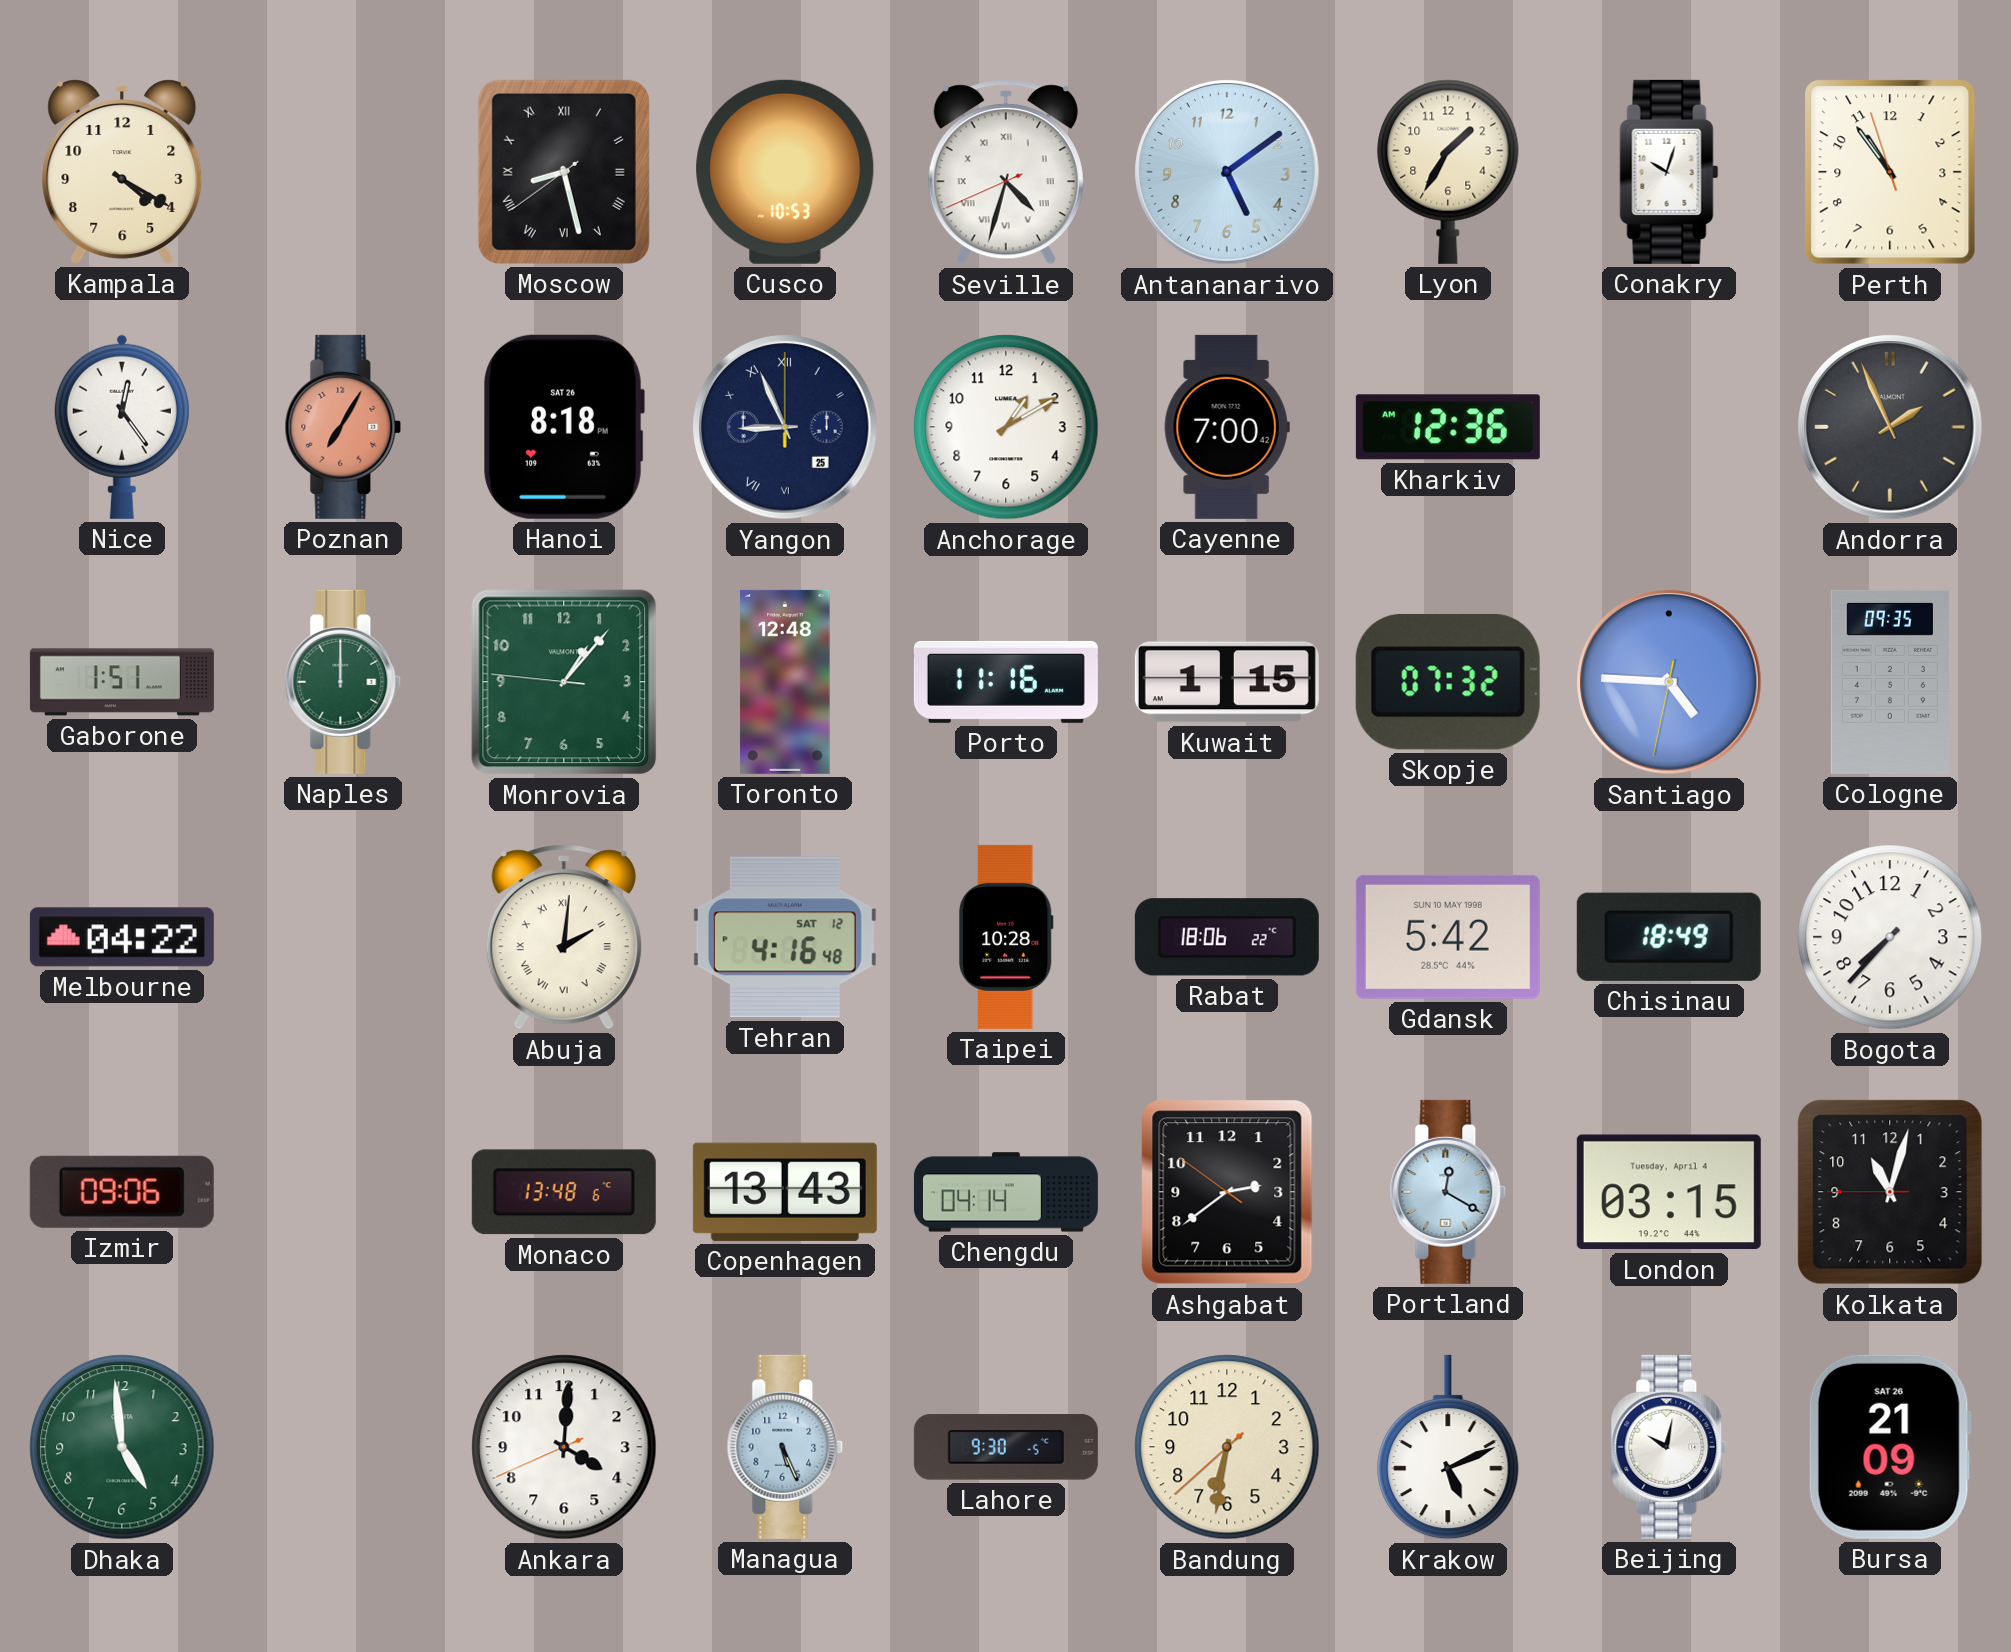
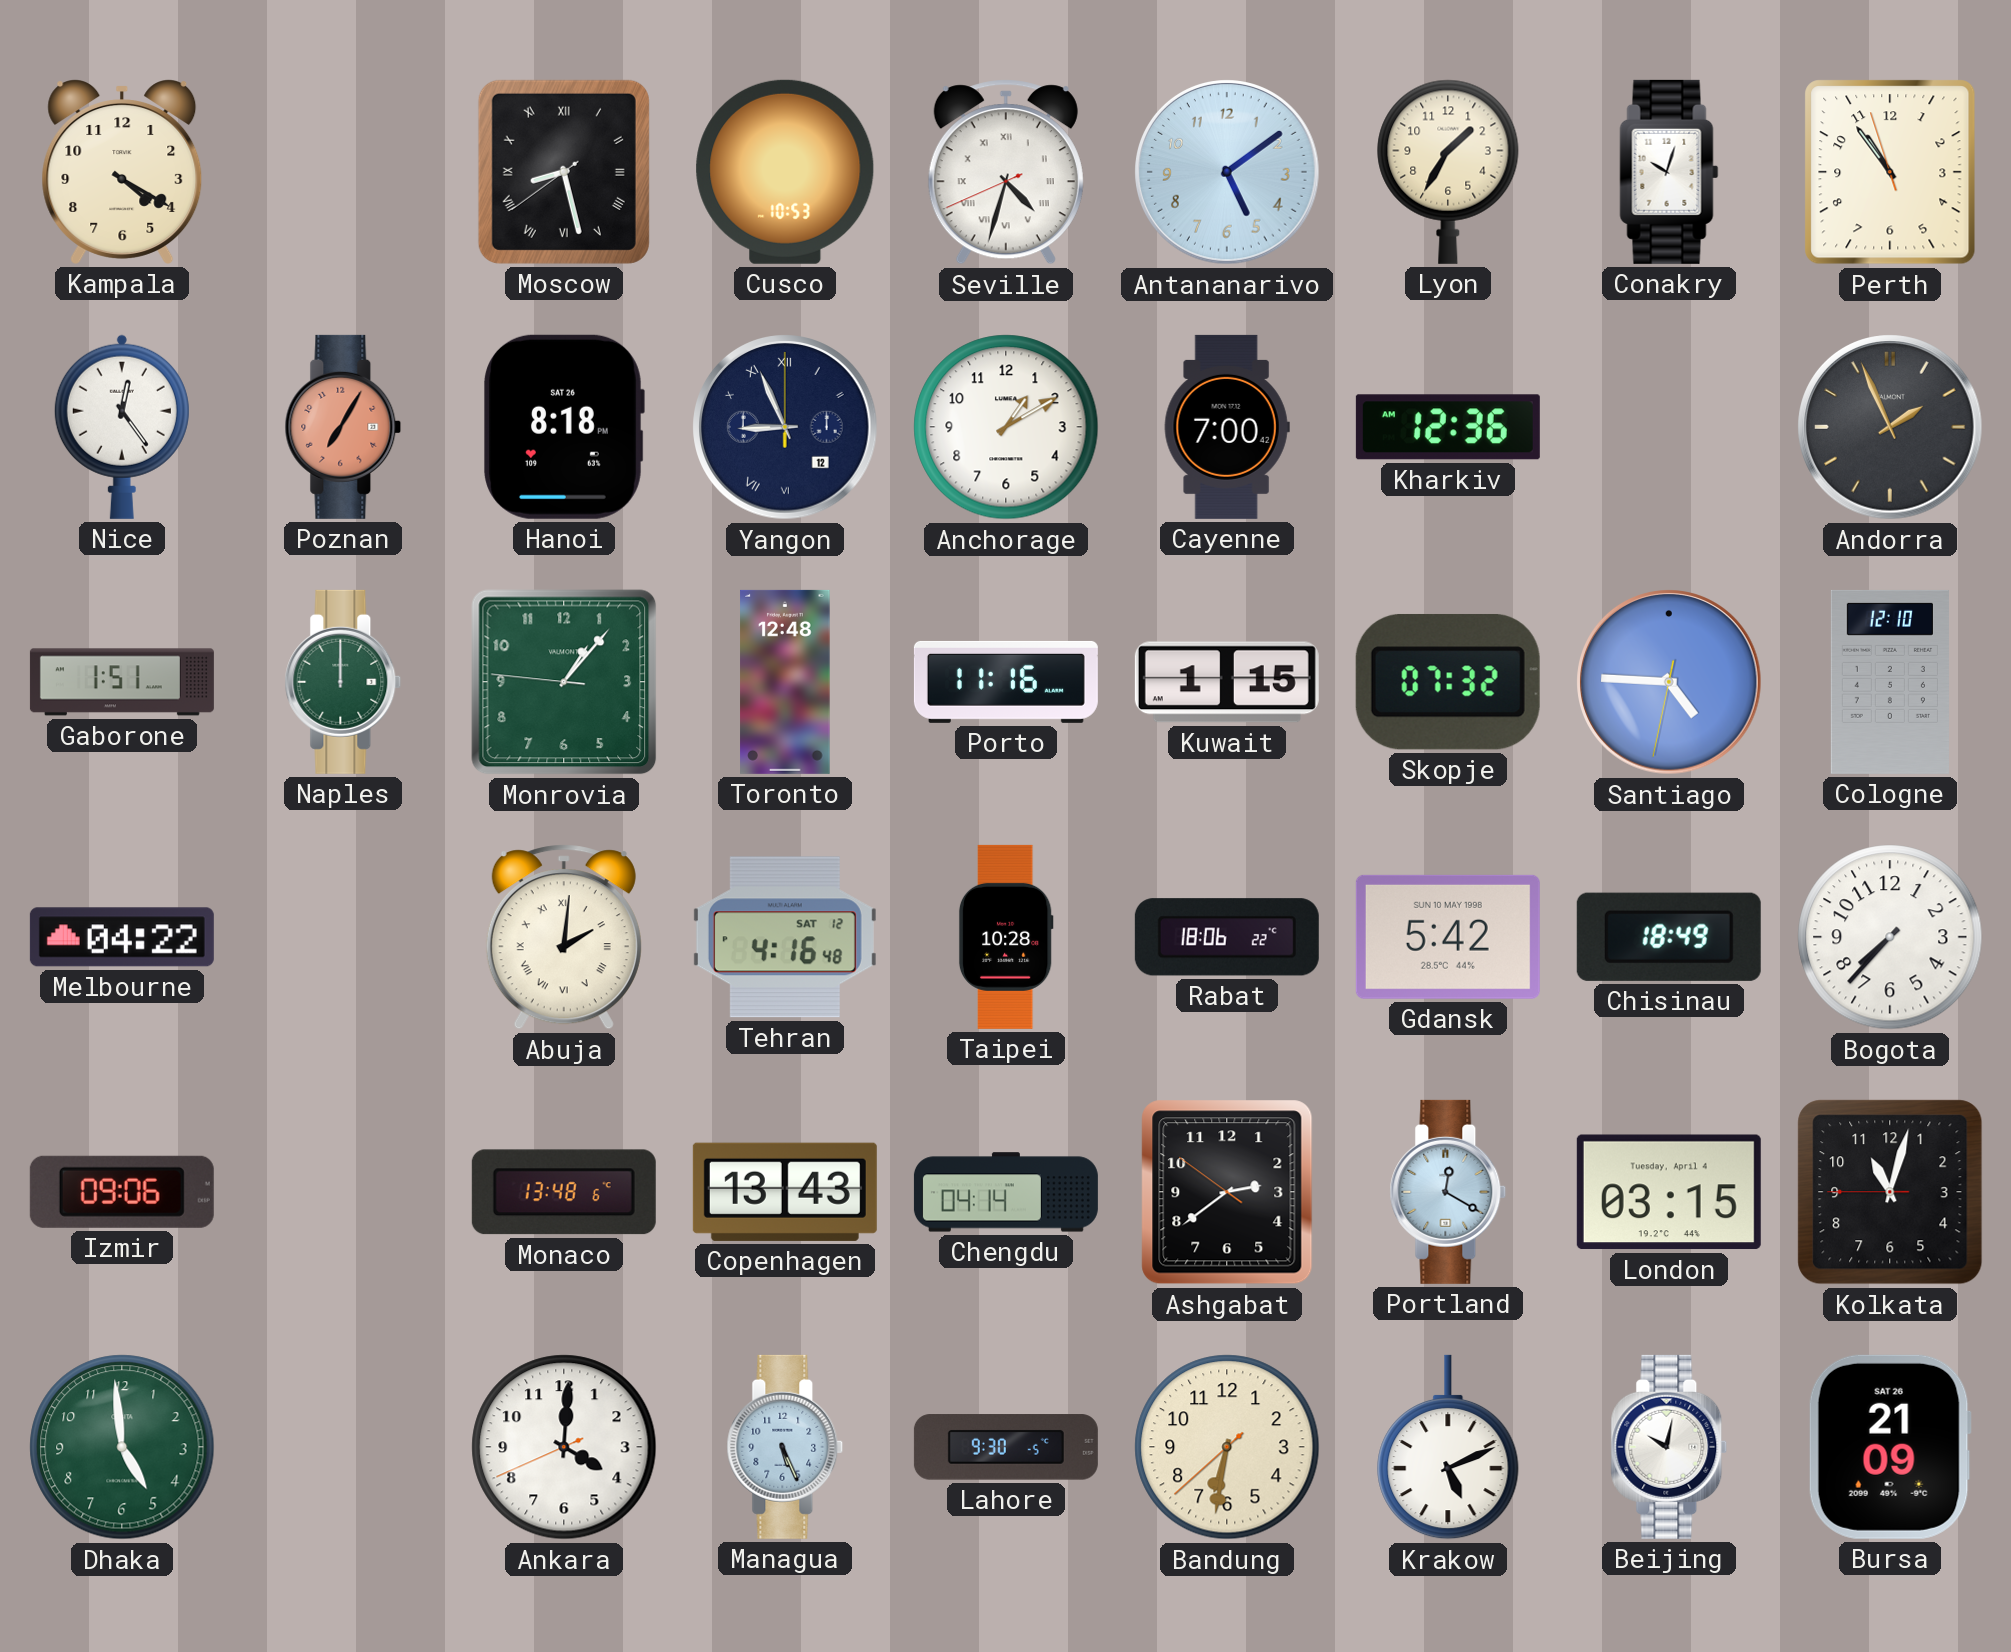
Yangon date: 25 -> 12 (785, 427)
Cologne: 09:35 -> 12:10 (1890, 682)
